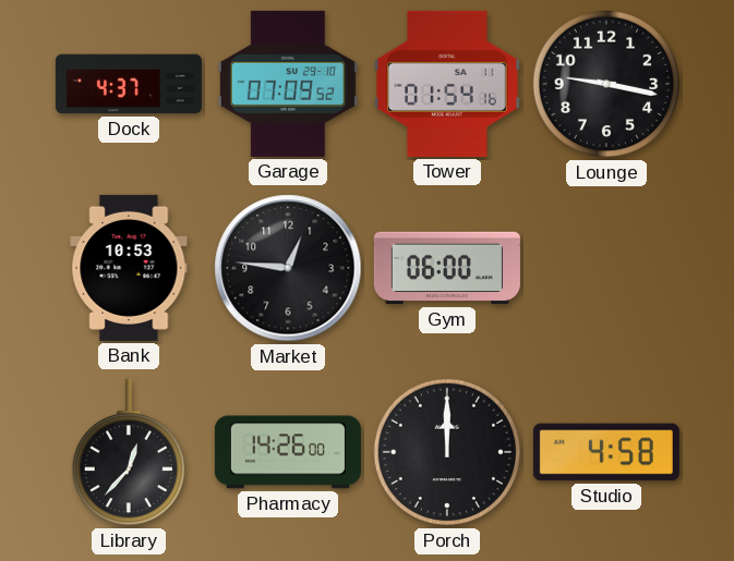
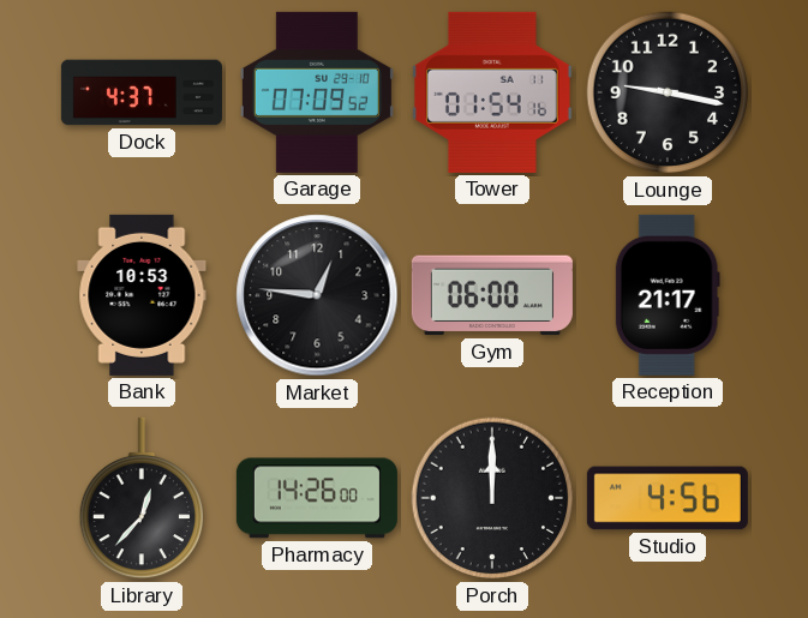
Reception: none -> 21:17 (668, 295)
Studio: 4:58 -> 4:56 (668, 498)
